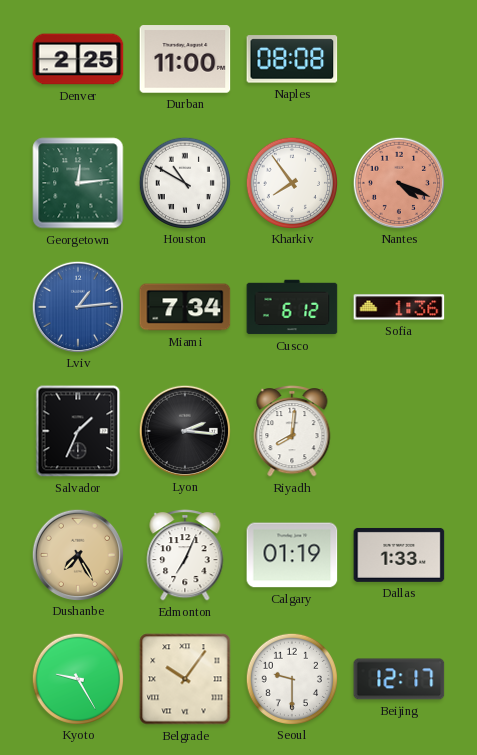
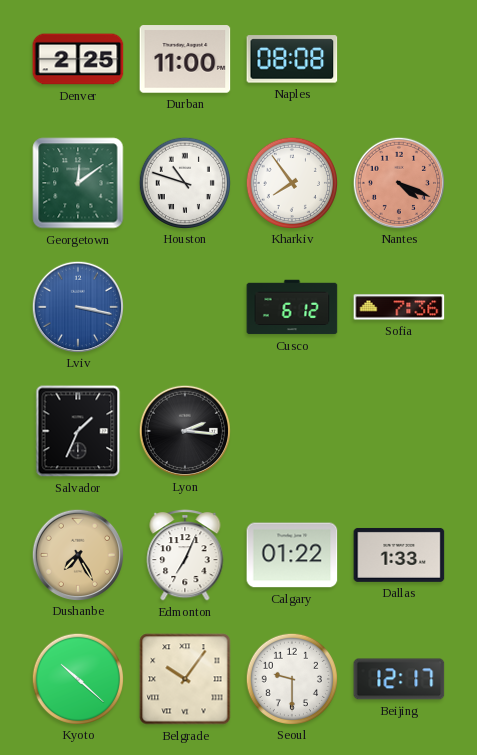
Georgetown: 12:14 -> 12:09 (78, 183)
Houston: 10:50 -> 10:48 (184, 182)
Lviv: 1:14 -> 3:17 (77, 306)
Miami: 7:34 -> none (185, 307)
Sofia: 1:36 -> 7:36 (399, 307)
Riyadh: 8:01 -> none (292, 432)
Calgary: 01:19 -> 01:22 (292, 555)
Kyoto: 9:25 -> 10:22 (77, 678)
